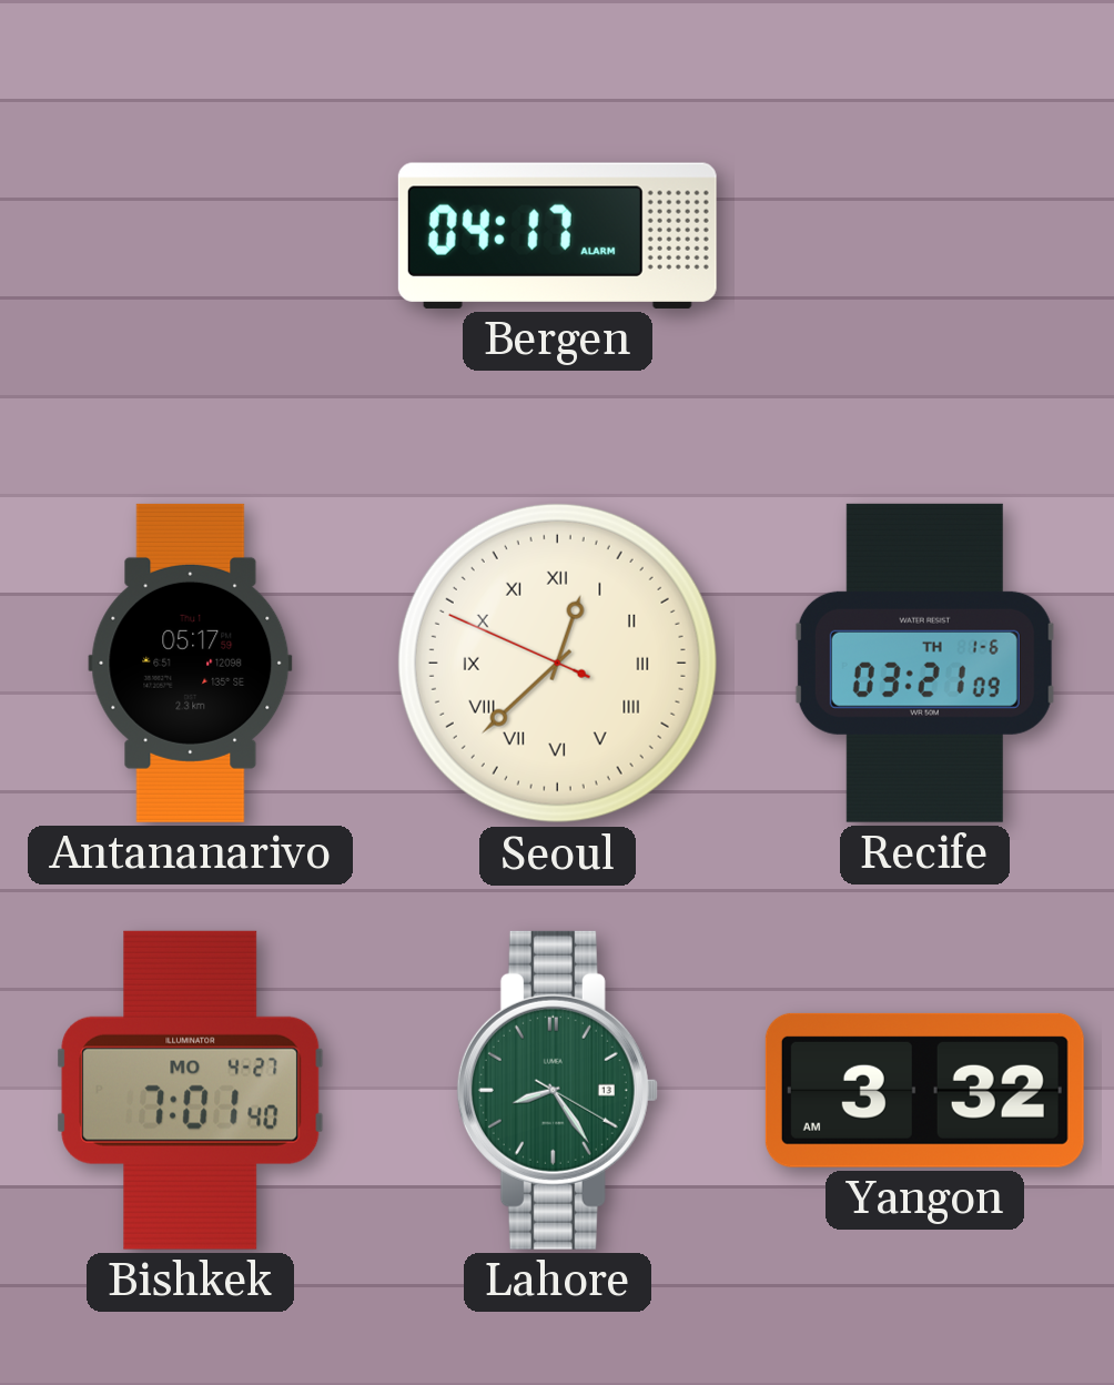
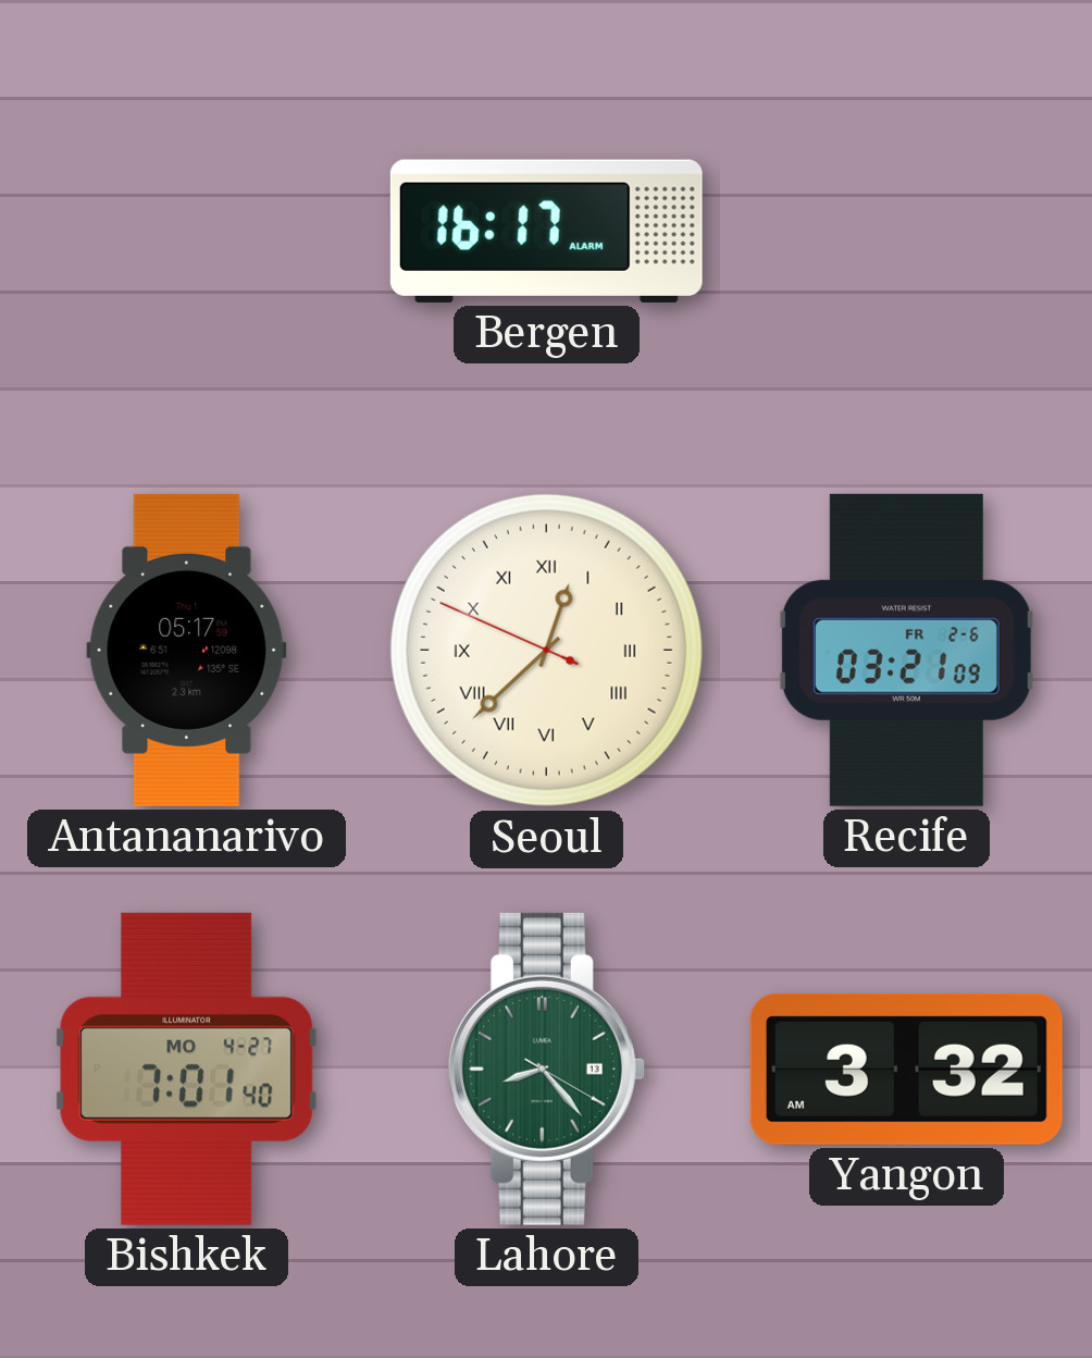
Bergen: 04:17 -> 16:17 (546, 231)
Recife date: TH 1-6 -> FR 2-6 (906, 650)
Lahore: 8:24 -> 8:23 (546, 1069)
